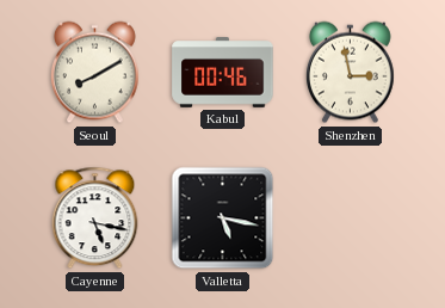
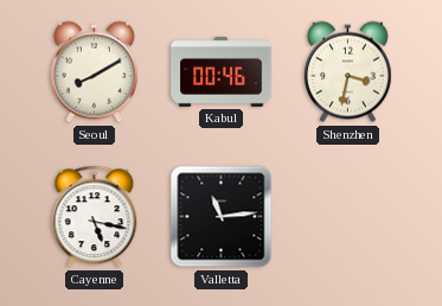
Shenzhen: 2:58 -> 3:32 (347, 72)
Valletta: 5:17 -> 11:14 (222, 217)
